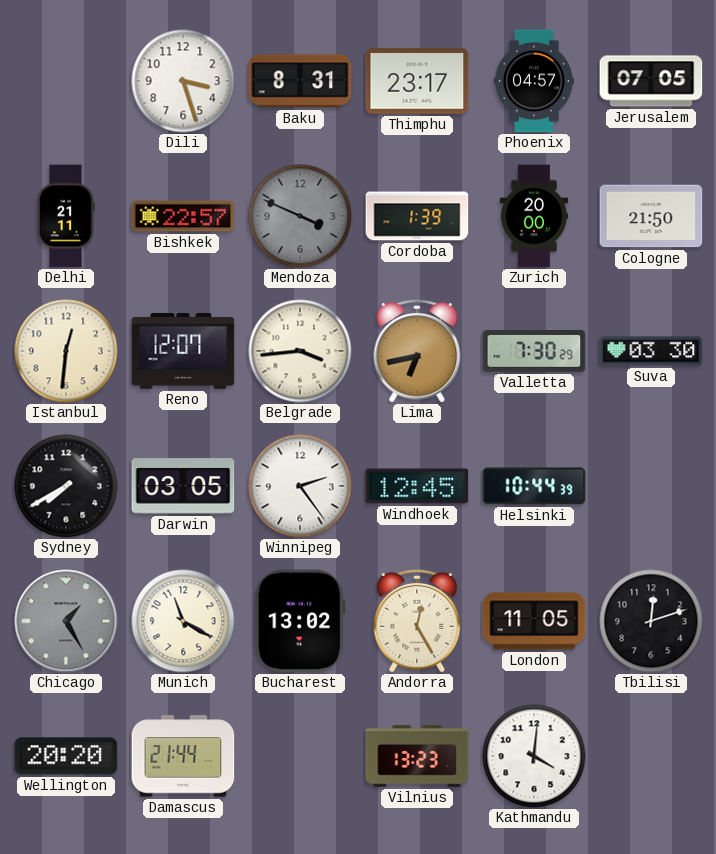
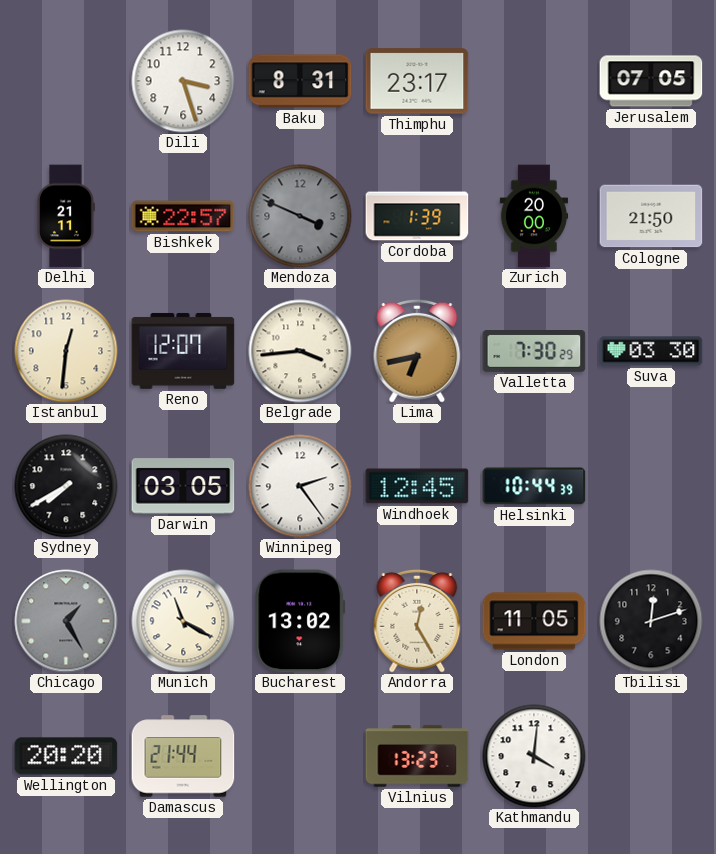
Phoenix: 04:57 -> none (535, 81)
